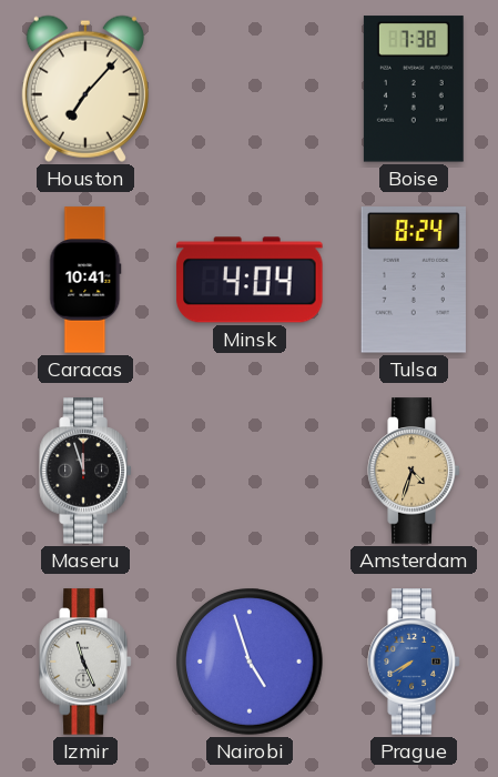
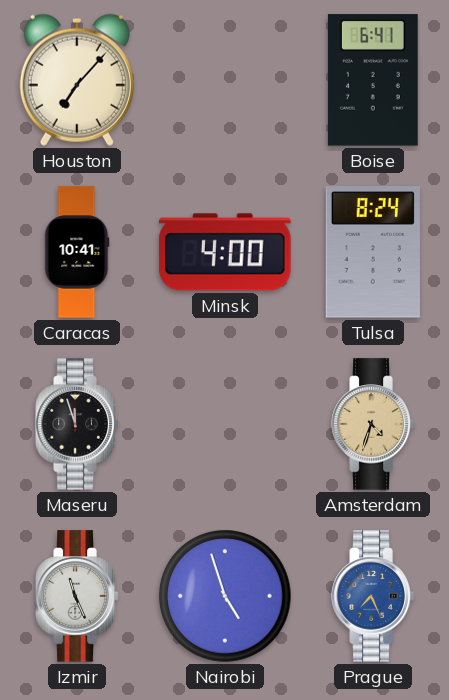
Boise: 7:38 -> 6:41 (373, 80)
Minsk: 4:04 -> 4:00 (225, 252)
Prague: 7:40 -> 7:26 (373, 596)
